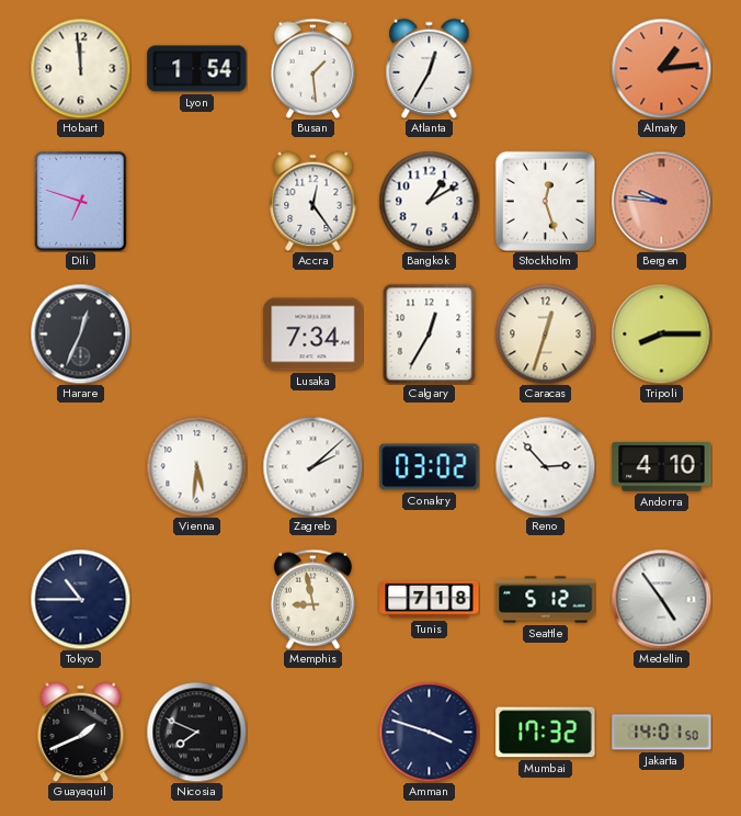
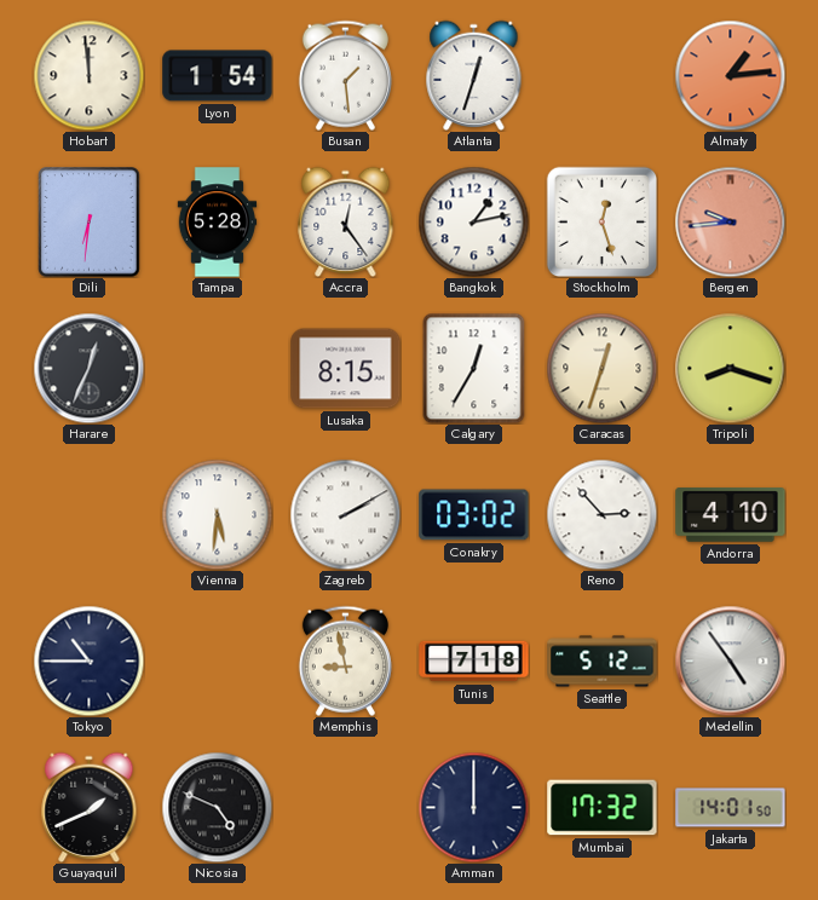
Atlanta: 12:35 -> 12:33 (474, 75)
Dili: 6:48 -> 6:31 (90, 223)
Tampa: none -> 5:28 (218, 223)
Bangkok: 1:10 -> 1:13 (473, 221)
Bergen: 9:46 -> 9:44 (730, 221)
Lusaka: 7:34 -> 8:15 (346, 369)
Tripoli: 8:15 -> 8:18 (730, 368)
Zagreb: 2:08 -> 2:10 (345, 514)
Nicosia: 7:49 -> 4:49 (217, 807)
Amman: 3:48 -> 12:00 (473, 807)
